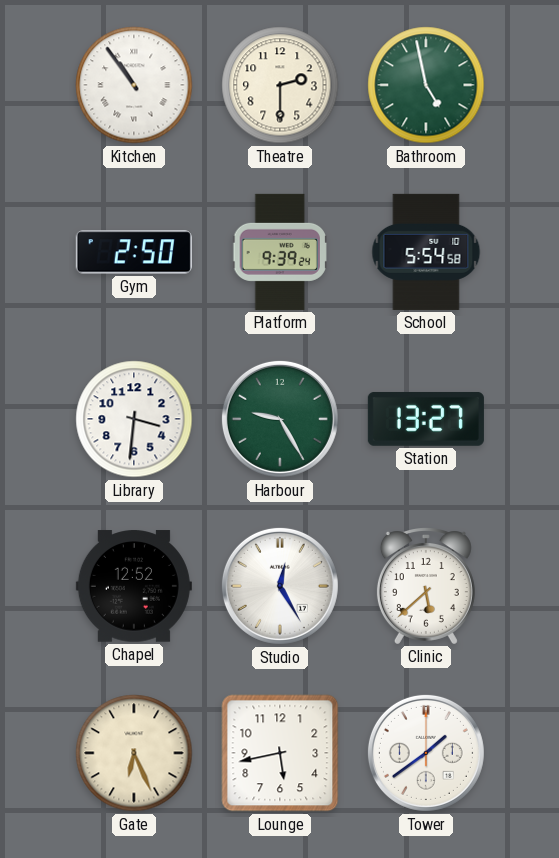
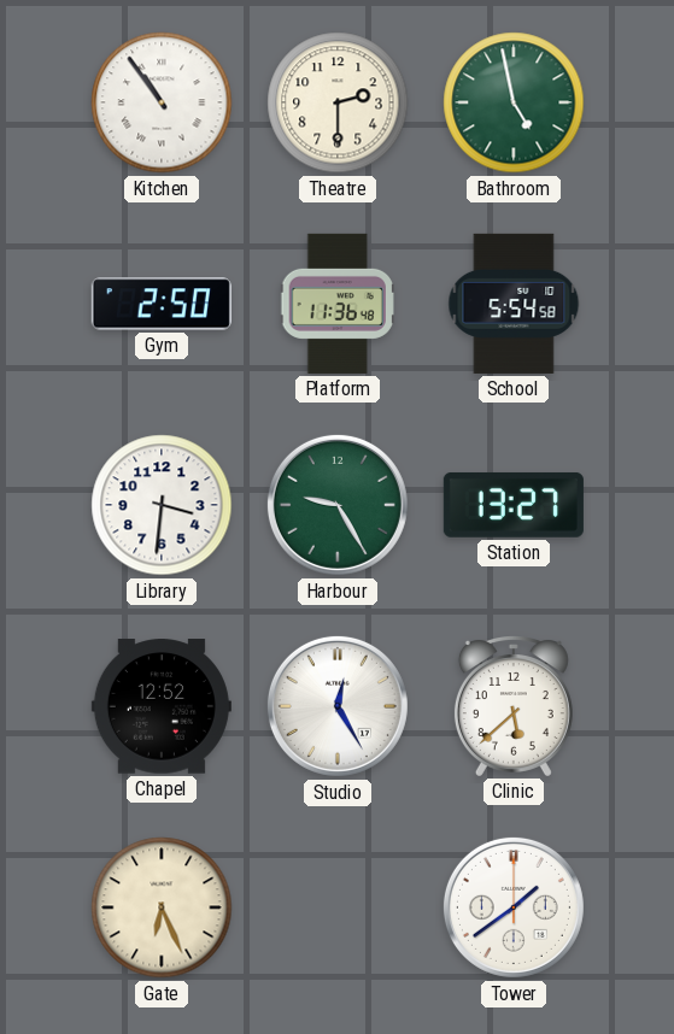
Platform: 9:39 -> 11:36 (338, 304)
Lounge: 5:43 -> none (280, 753)
